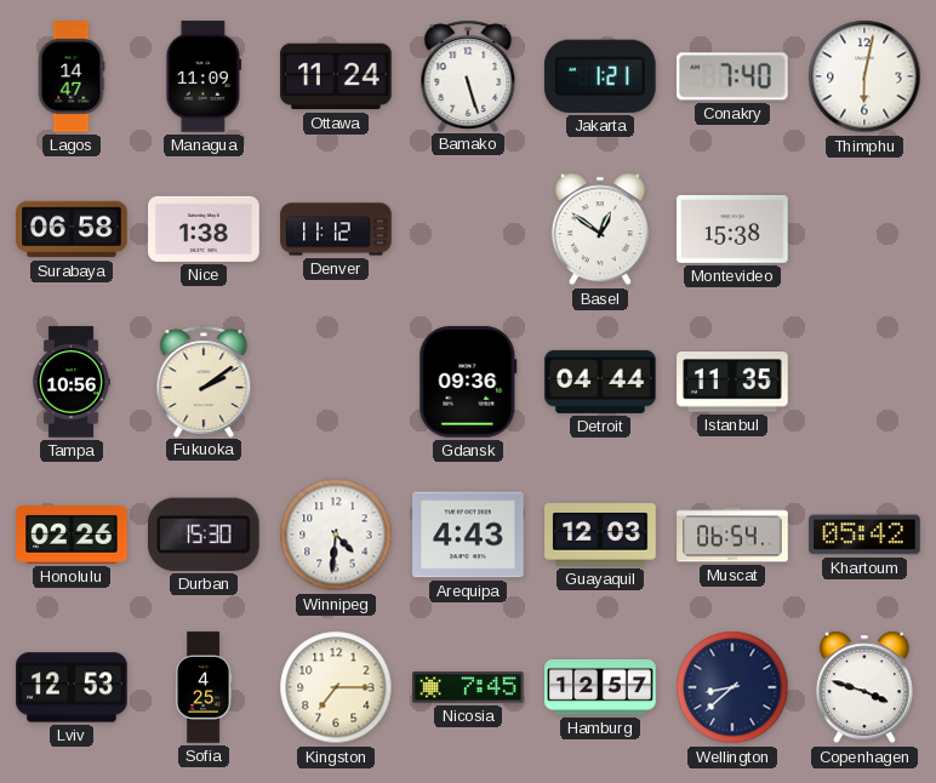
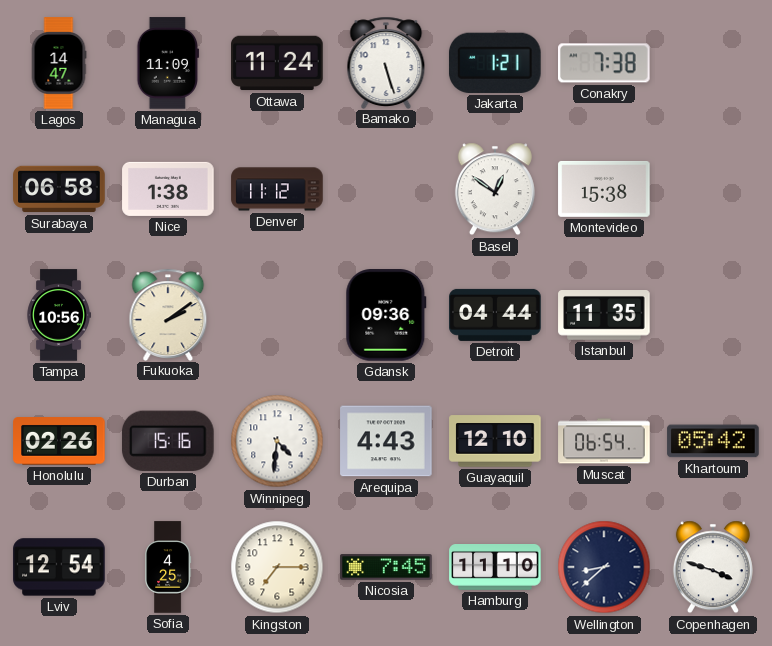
Conakry: 7:40 -> 7:38 (604, 63)
Thimphu: 6:02 -> none (864, 76)
Durban: 15:30 -> 15:16 (168, 441)
Guayaquil: 12:03 -> 12:10 (495, 441)
Lviv: 12:53 -> 12:54 (59, 567)
Hamburg: 12:57 -> 11:10 (495, 568)
